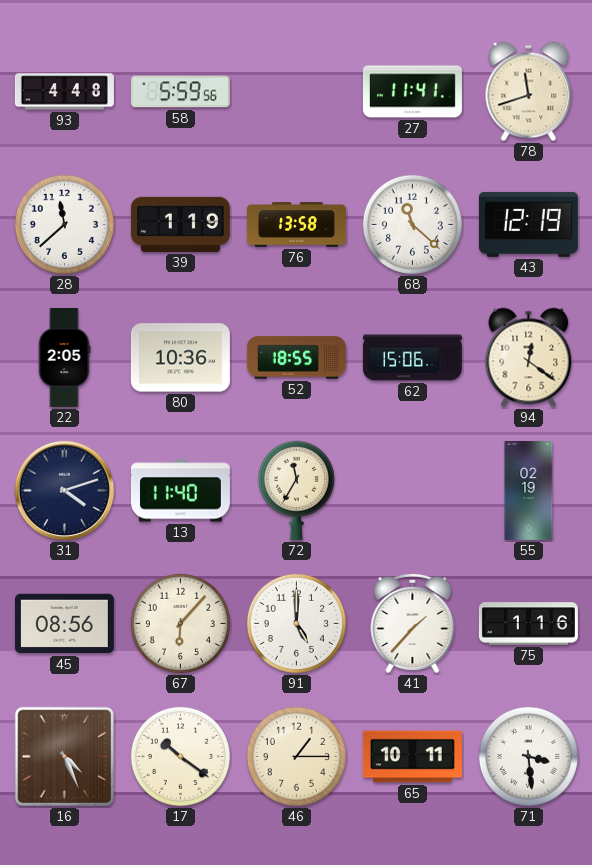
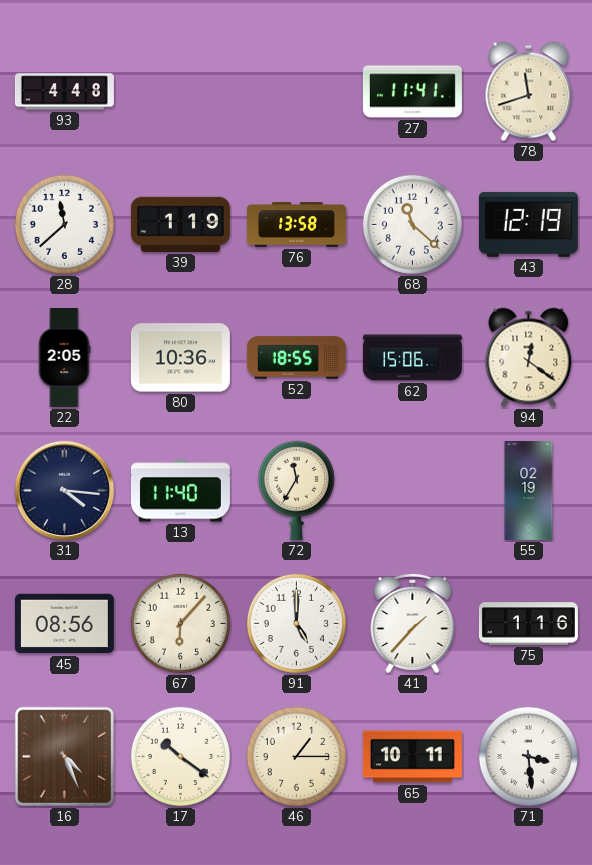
58: 5:59 -> none (180, 92)
31: 4:12 -> 4:16 (65, 491)
